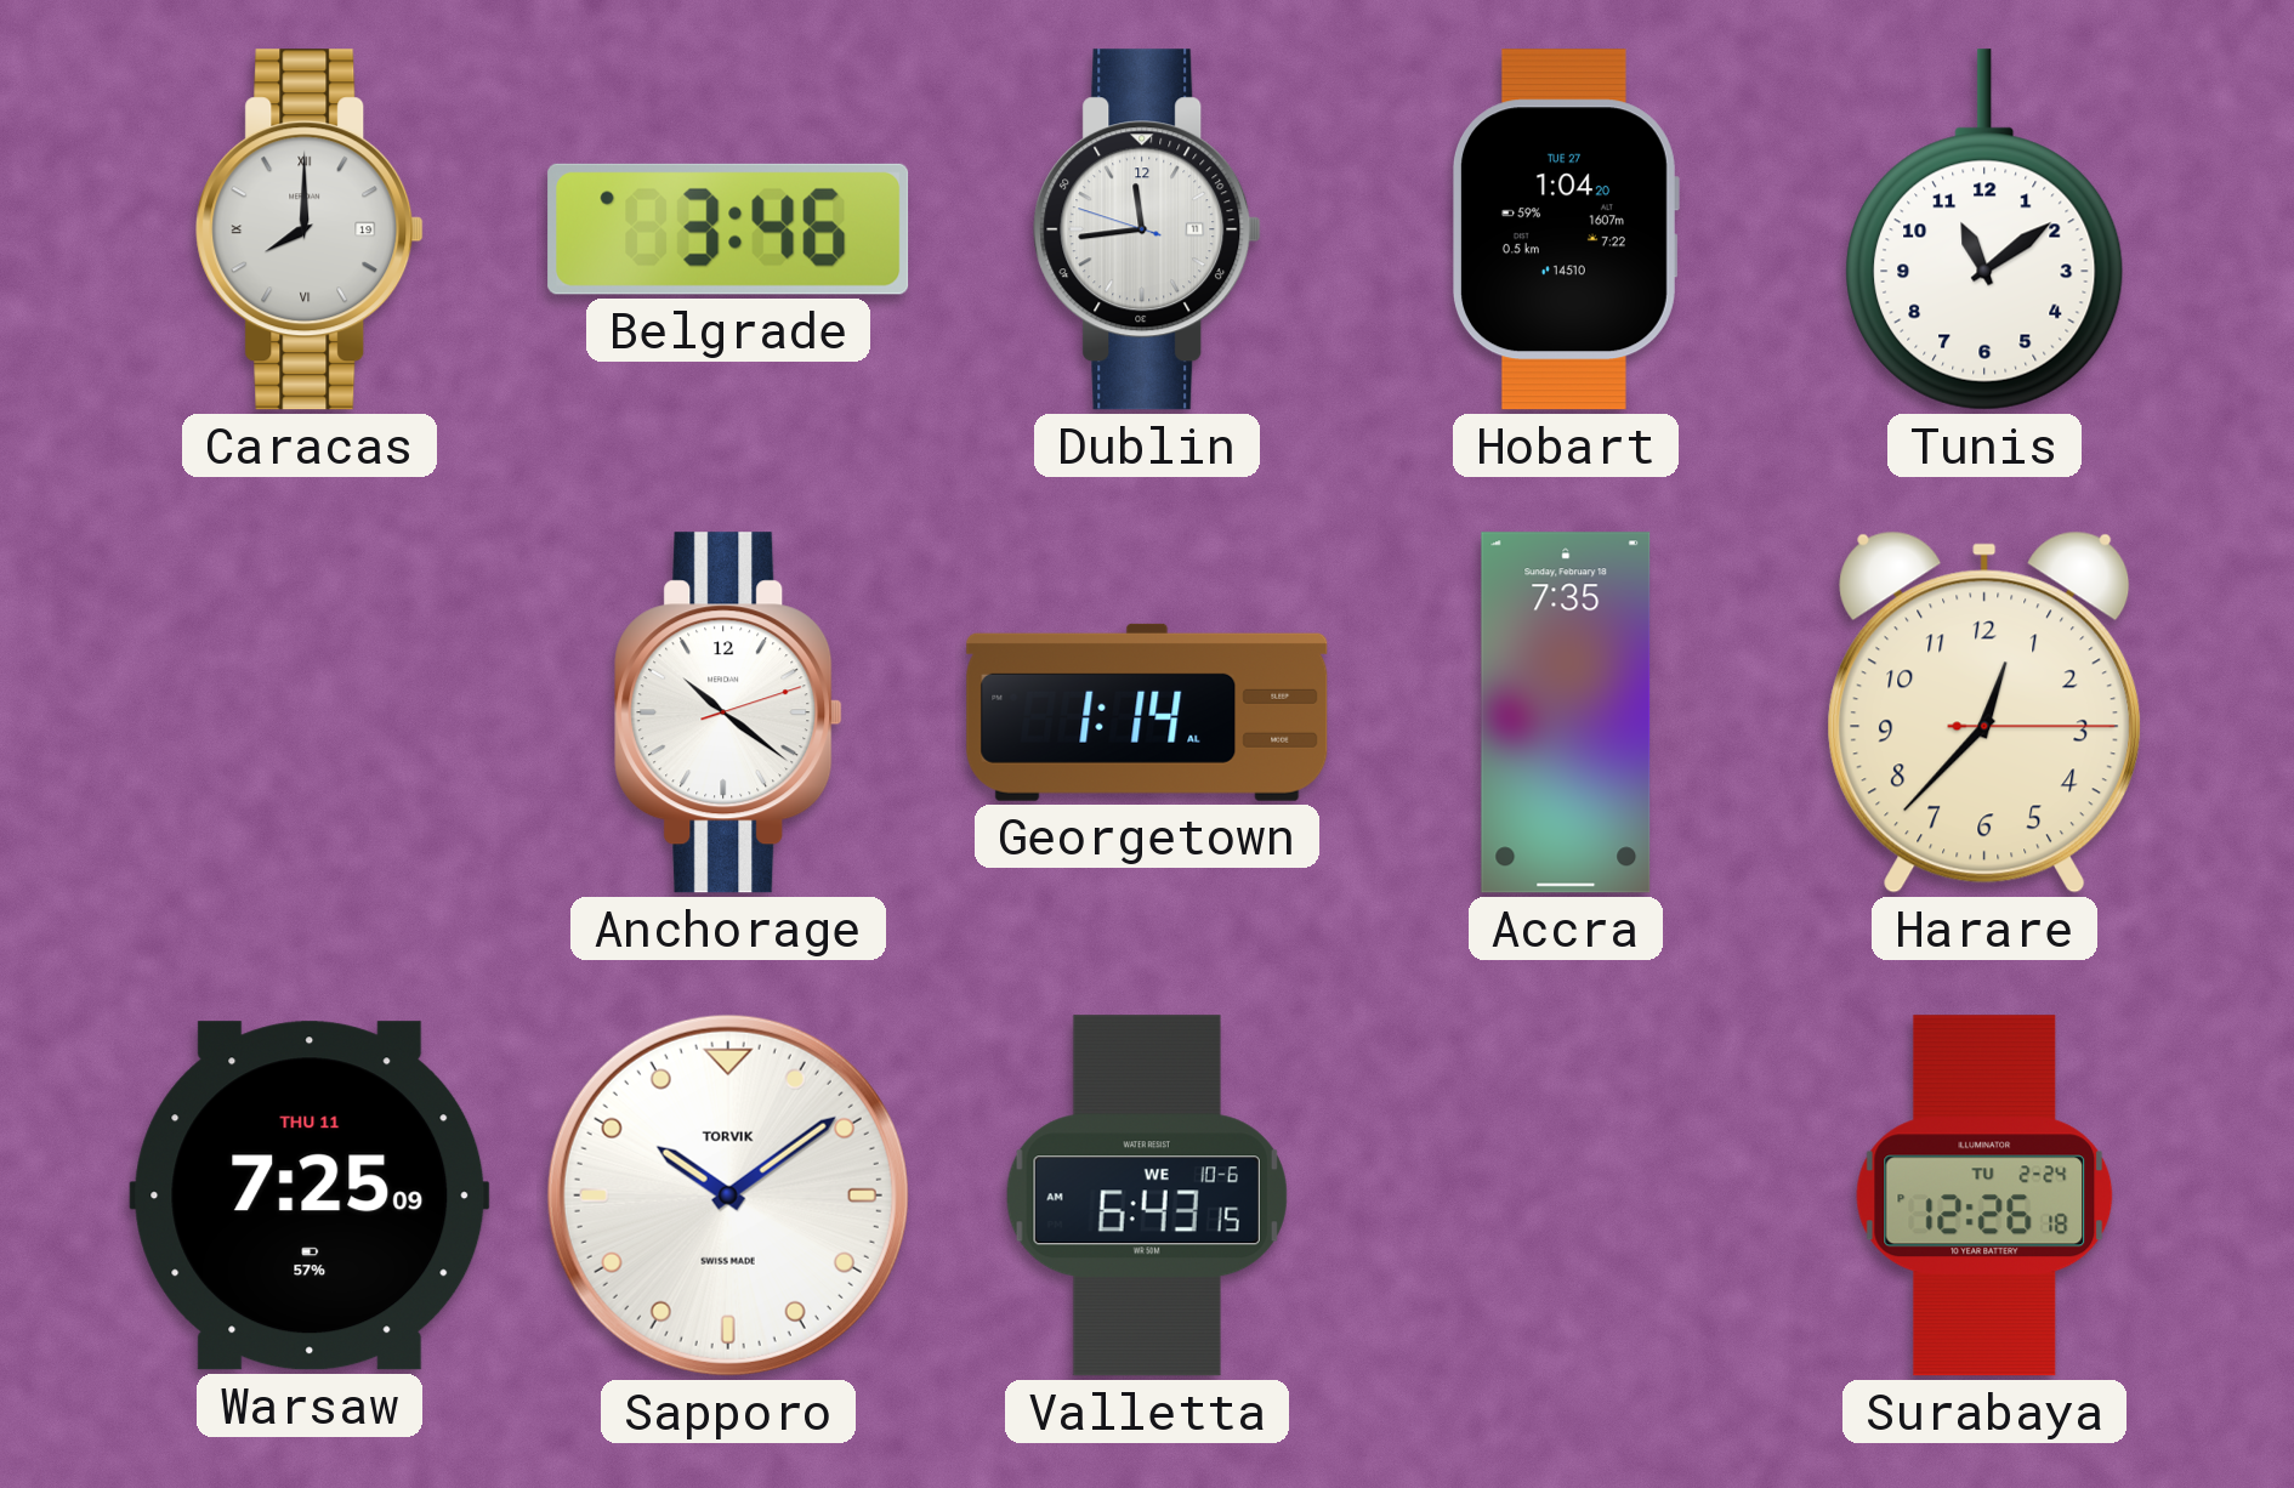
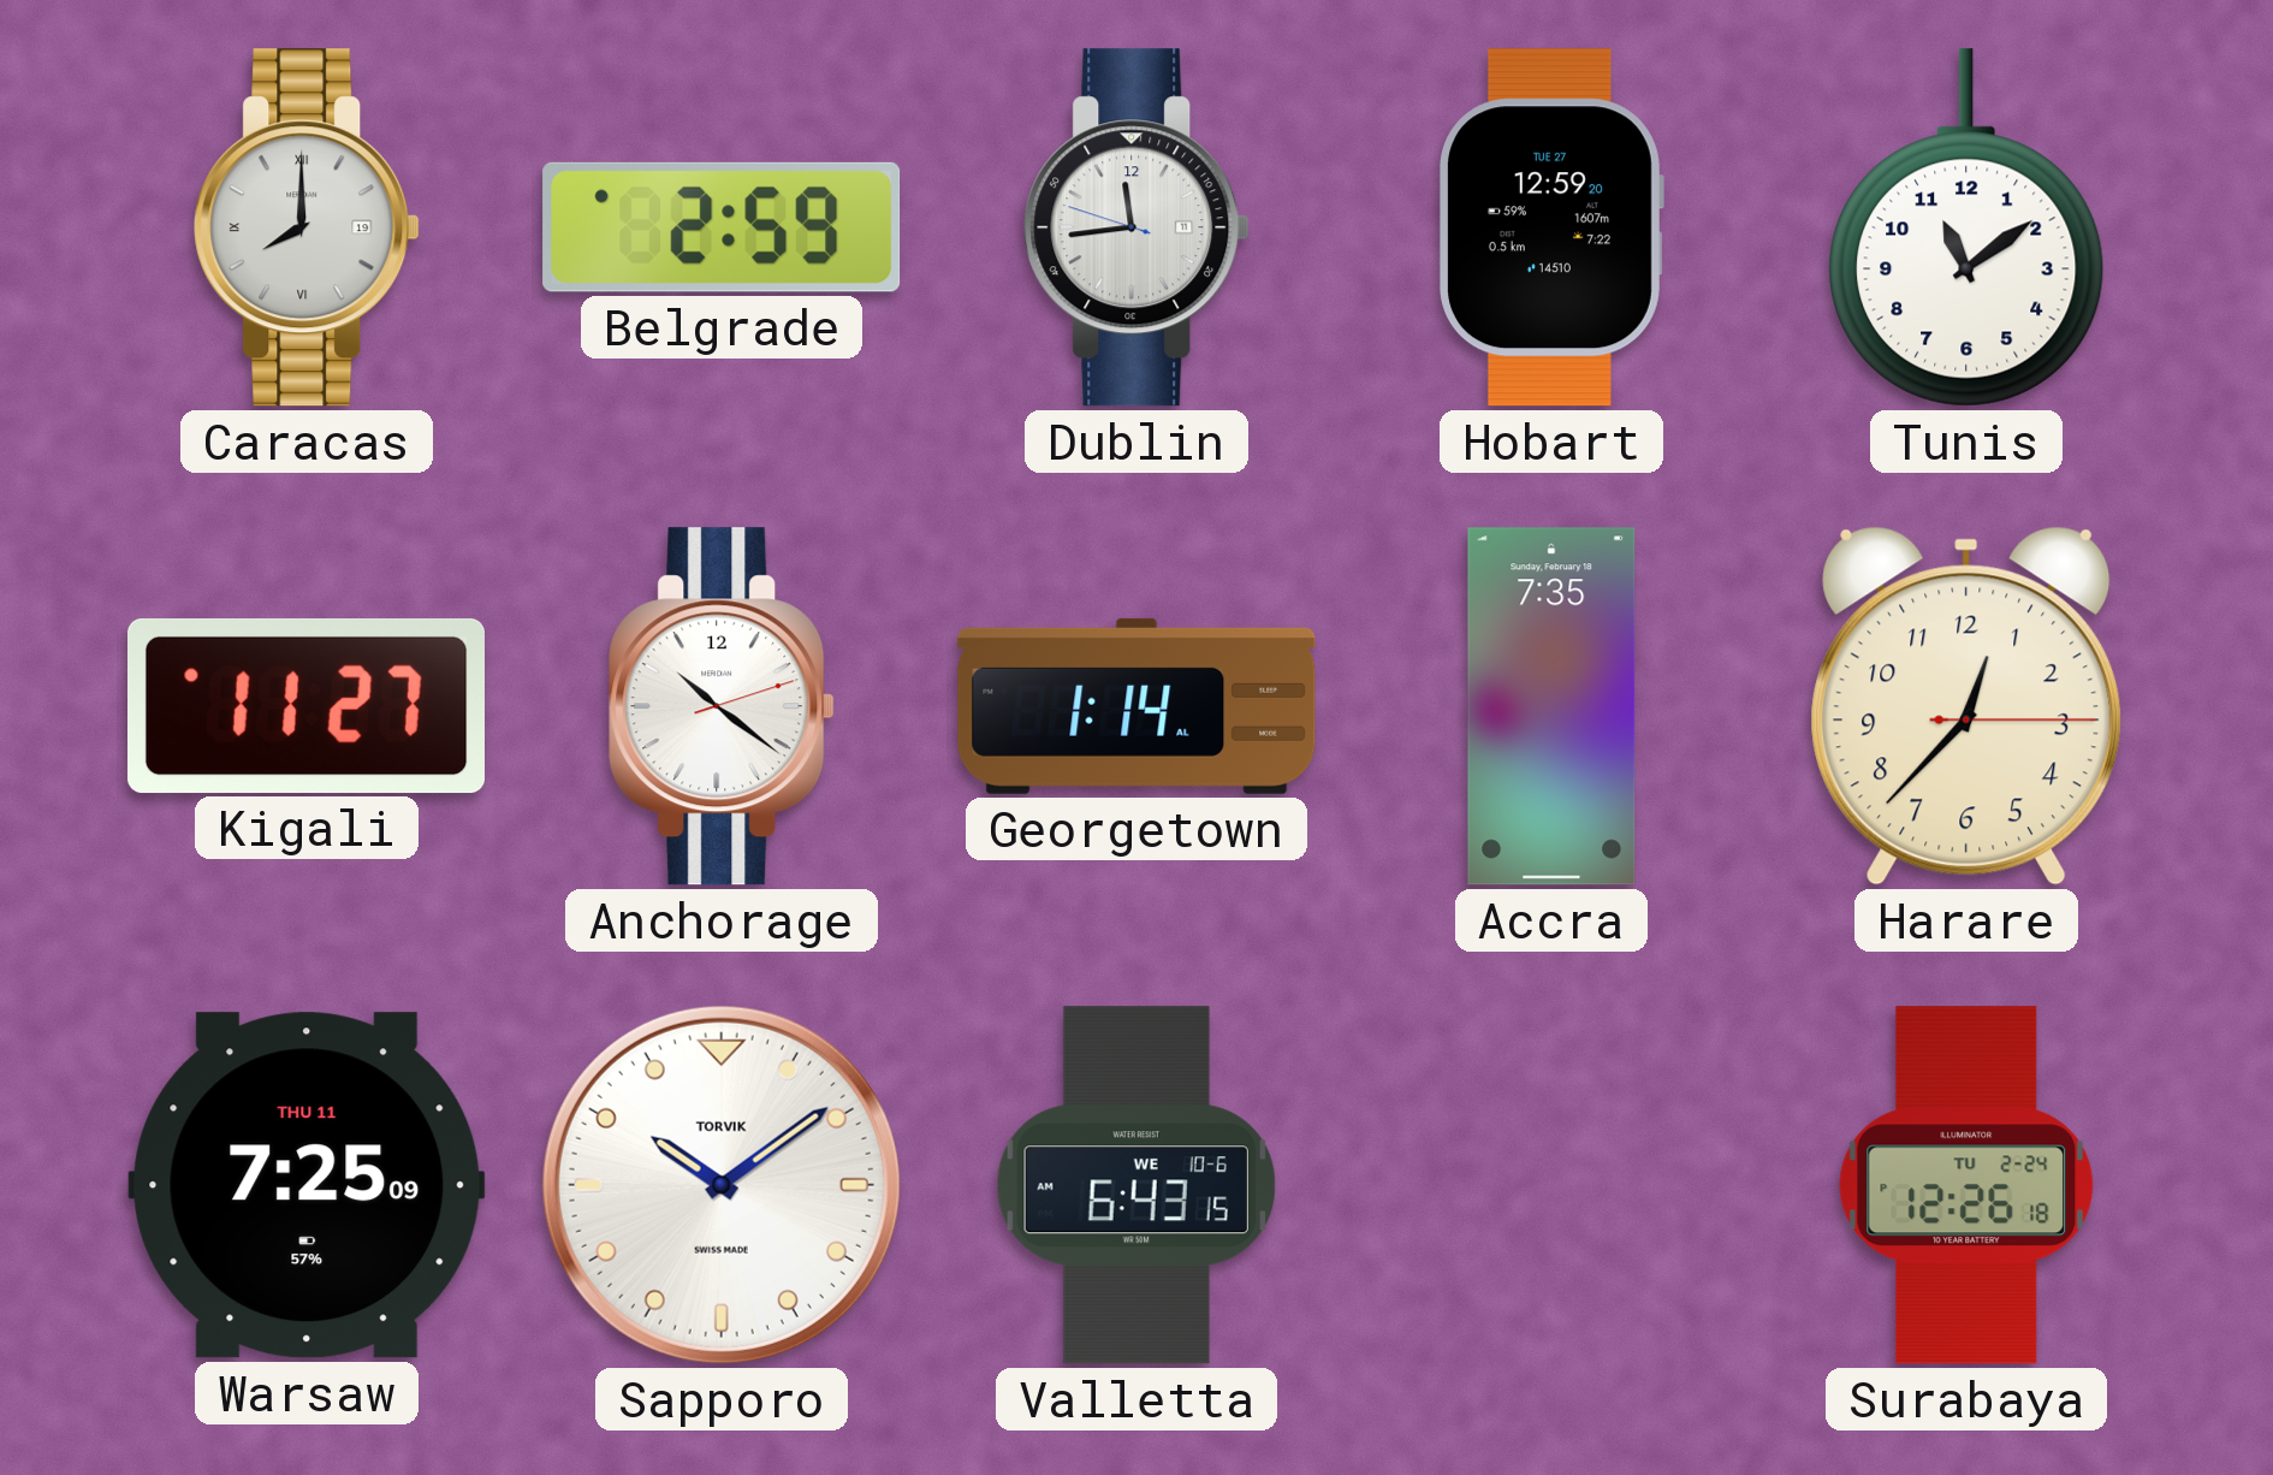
Belgrade: 3:46 -> 2:59 (722, 227)
Hobart: 1:04 -> 12:59 (1551, 227)
Kigali: none -> 11:27 (307, 706)
